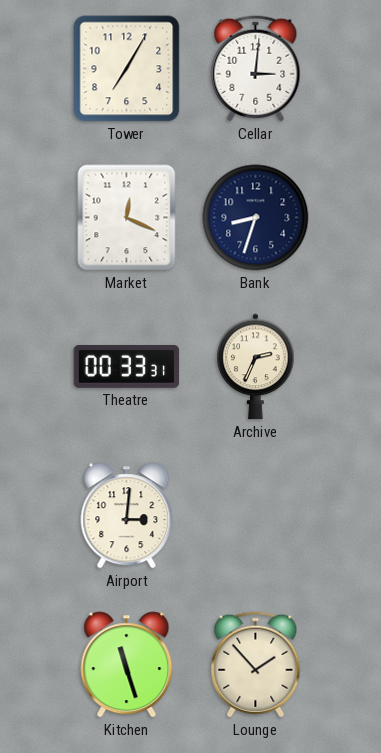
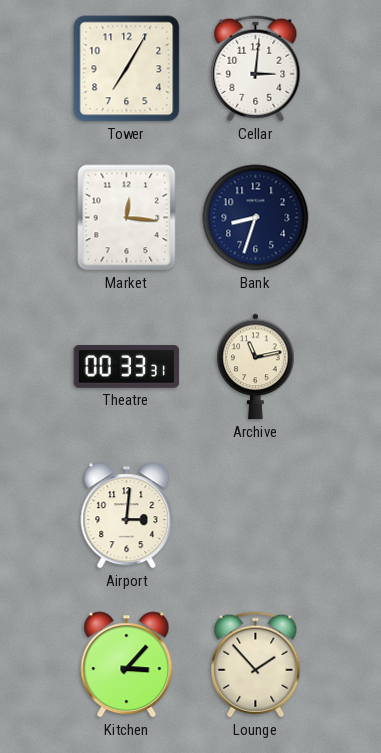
Market: 12:19 -> 12:16 (127, 218)
Archive: 2:34 -> 11:13 (256, 367)
Kitchen: 11:27 -> 3:07 (127, 665)
